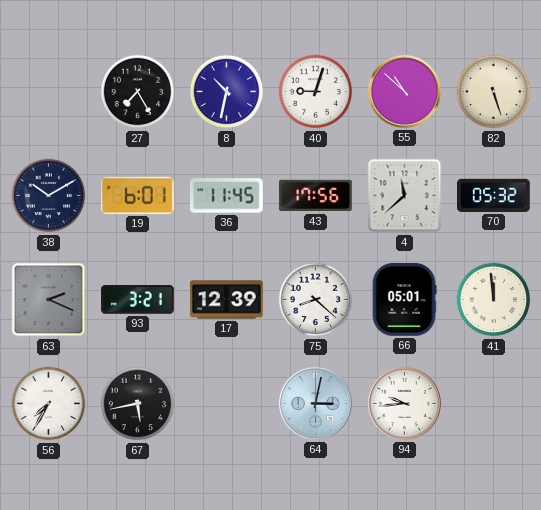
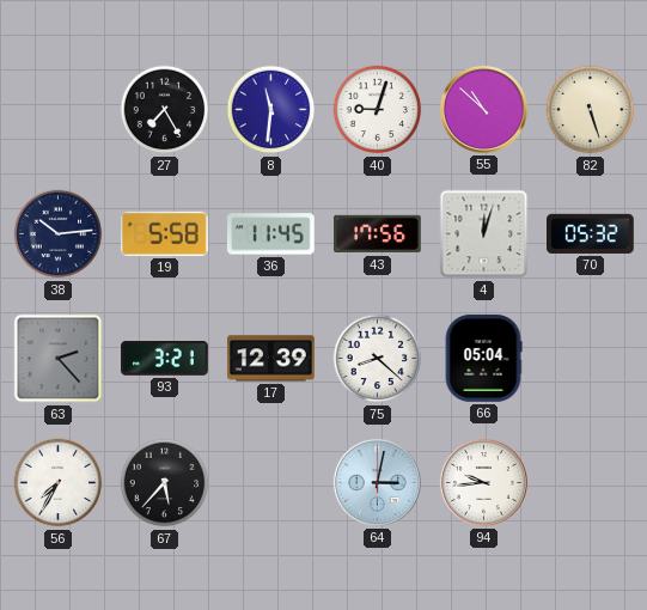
8: 10:32 -> 11:31 (271, 110)
38: 10:10 -> 10:14 (59, 234)
19: 6:01 -> 5:58 (165, 233)
4: 11:38 -> 12:03 (484, 234)
63: 2:19 -> 2:23 (59, 359)
66: 05:01 -> 05:04 (483, 359)
41: 11:59 -> none (494, 300)
67: 5:43 -> 5:37 (165, 483)
